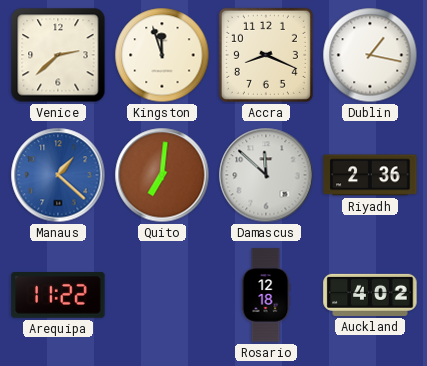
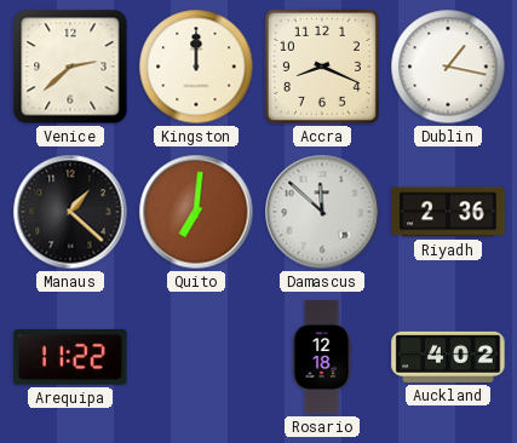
Kingston: 11:57 -> 12:00 (196, 67)
Manaus dial: blue -> black (70, 212)
